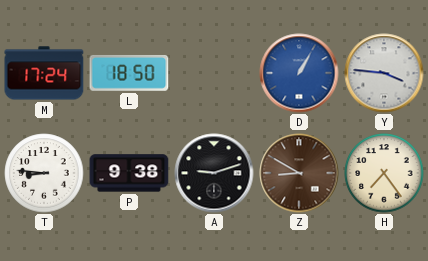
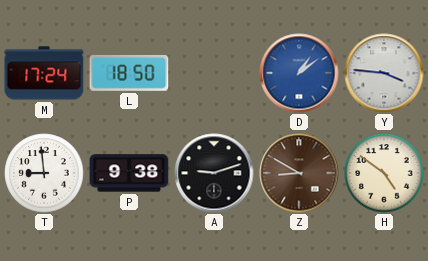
D: 1:05 -> 1:09 (299, 73)
T: 8:46 -> 8:59 (44, 173)
H: 7:24 -> 4:51 (384, 173)
